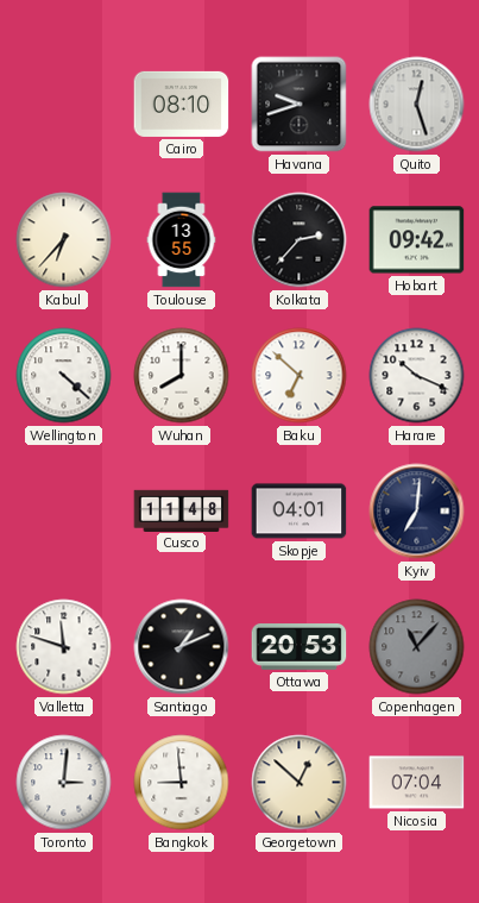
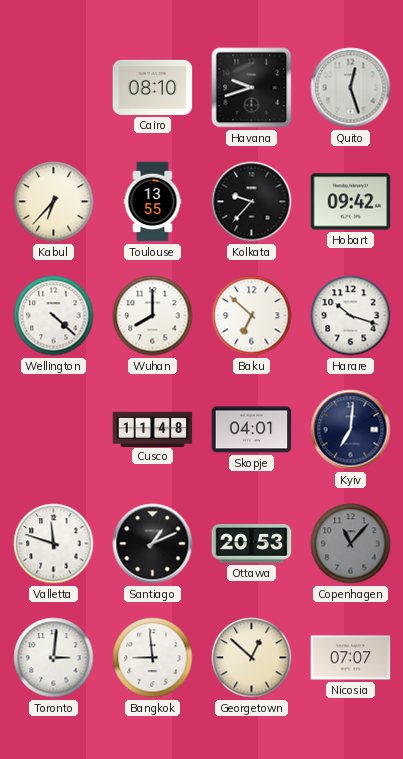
Kolkata: 2:37 -> 9:37 (252, 202)
Harare: 10:19 -> 10:18 (351, 316)
Nicosia: 07:04 -> 07:07 (351, 658)
